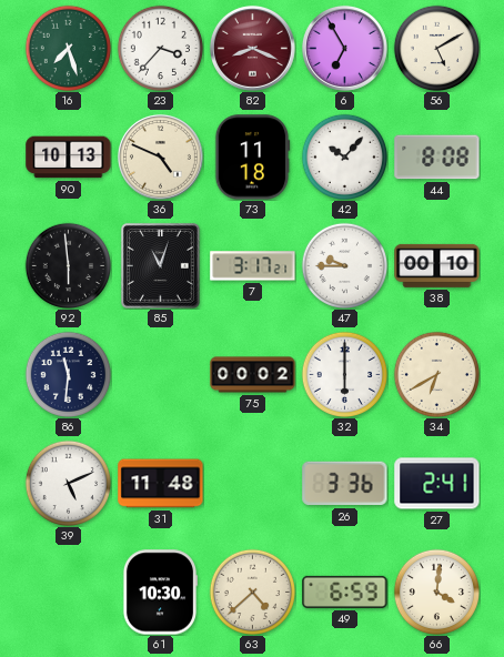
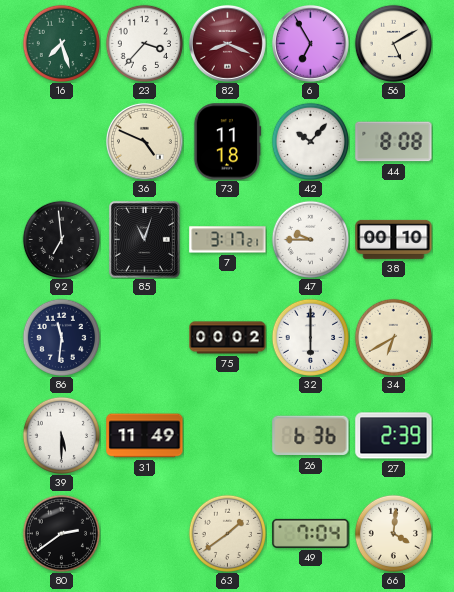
90: 10:13 -> none (69, 158)
92: 5:59 -> 6:59 (61, 239)
39: 5:11 -> 5:30 (61, 435)
31: 11:48 -> 11:49 (145, 436)
26: 3:36 -> 6:36 (311, 436)
27: 2:41 -> 2:39 (394, 436)
80: none -> 2:39 (61, 533)
61: 10:30 -> none (159, 593)
63: 4:38 -> 1:39 (227, 533)
49: 6:59 -> 7:04 (311, 533)
